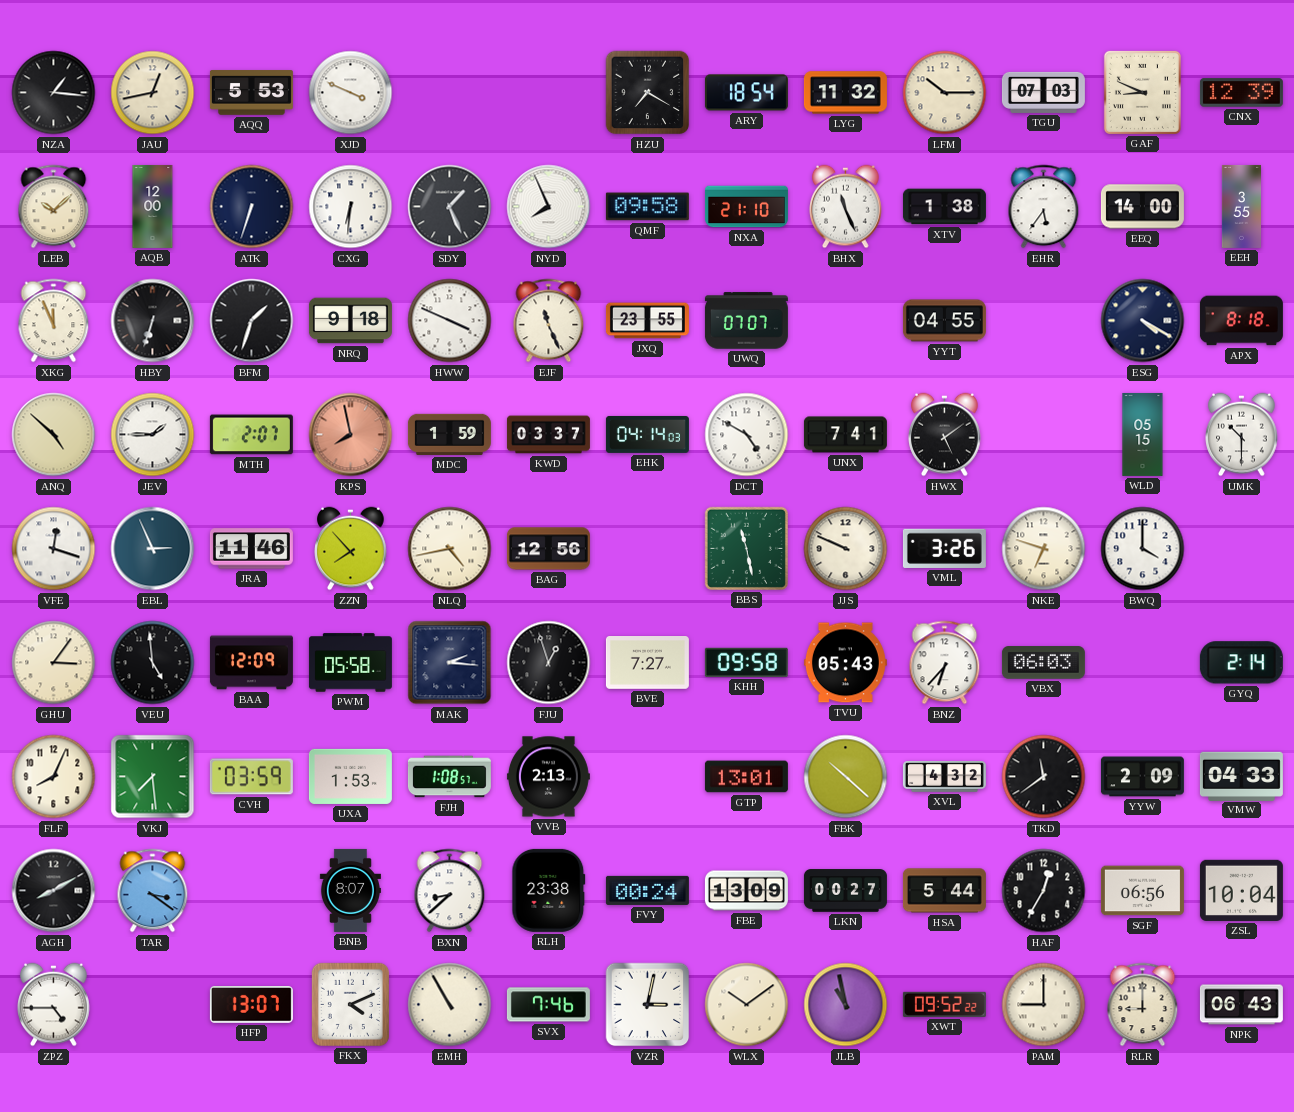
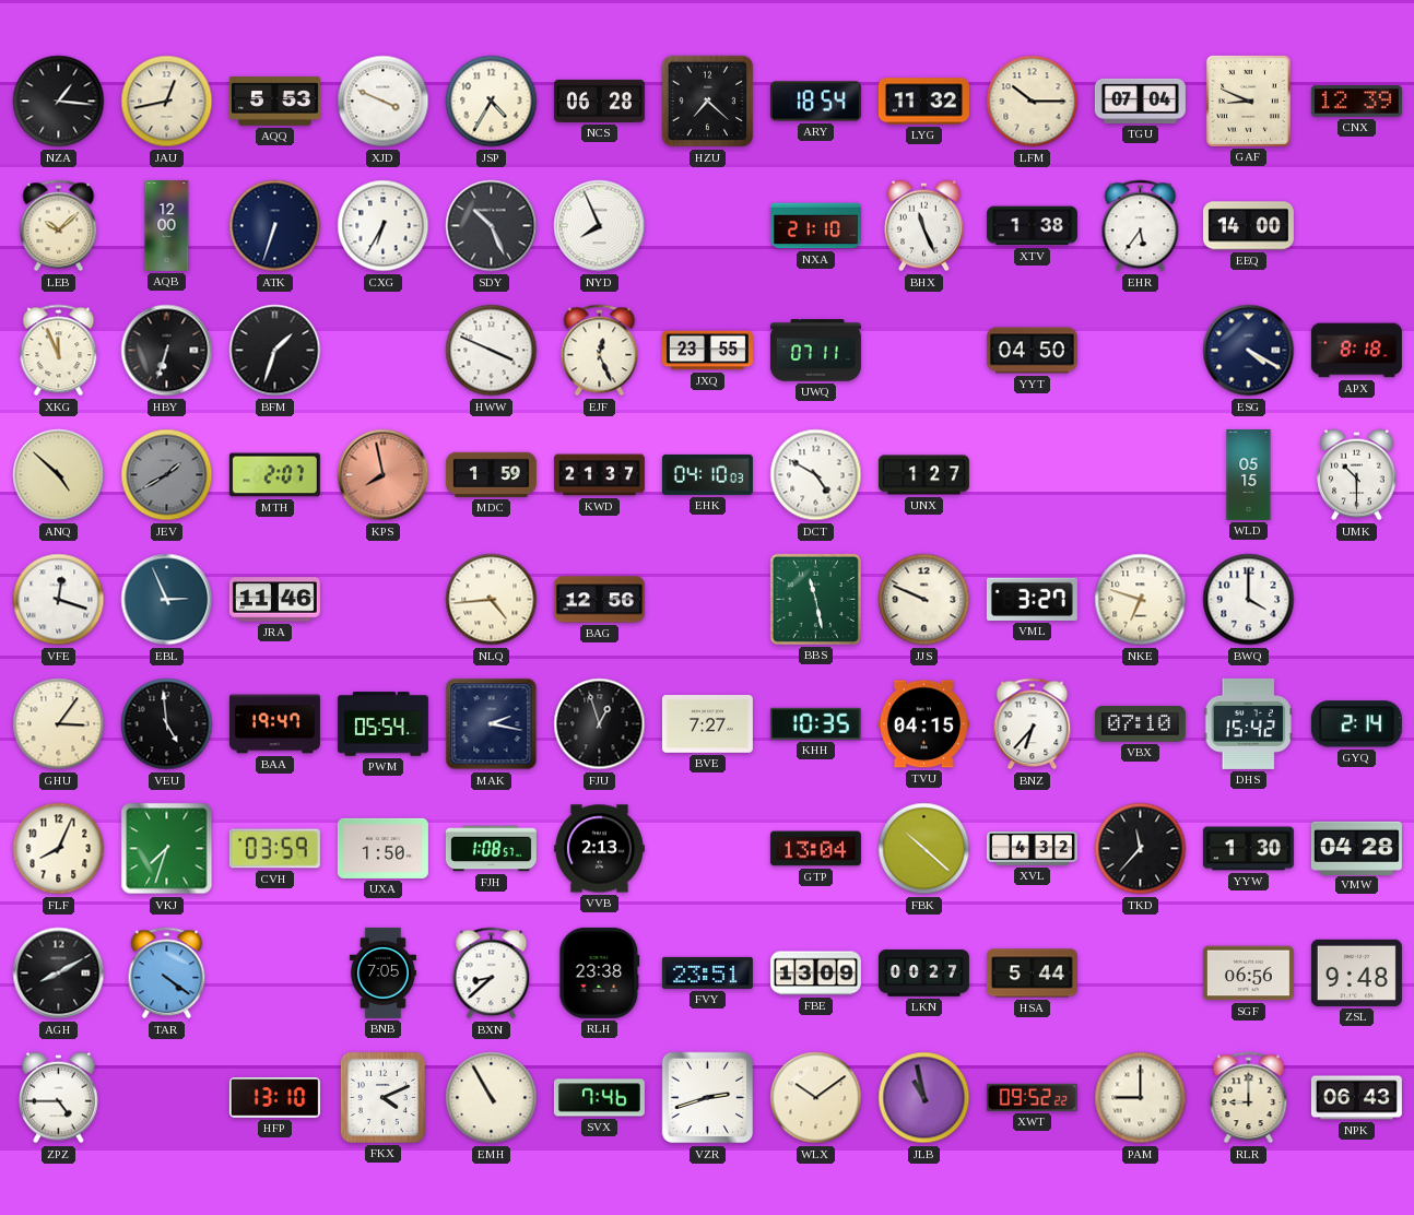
JSP: none -> 4:35 (492, 102)
NCS: none -> 06:28 (599, 101)
HZU: 7:20 -> 7:22 (708, 102)
TGU: 07:03 -> 07:04 (1140, 101)
CXG: 6:31 -> 6:35 (384, 226)
SDY: 1:26 -> 10:26 (492, 226)
QMF: 09:58 -> none (647, 207)
EEH: 3:55 -> none (1241, 206)
NRQ: 9:18 -> none (350, 321)
EJF: 11:26 -> 12:26 (600, 351)
UWQ: 07:07 -> 07:11 (815, 351)
YYT: 04:55 -> 04:50 (1032, 351)
JEV: 1:45 -> 1:40 (167, 475)
JEV dial: white -> grey (167, 475)
KWD: 03:37 -> 21:37 (599, 475)
EHK: 04:14 -> 04:10 (707, 475)
UNX: 7:41 -> 1:27 (923, 475)
HWX: 5:09 -> none (945, 435)
ZZN: 7:53 -> none (351, 549)
NLQ: 4:43 -> 4:44 (492, 600)
VML: 3:26 -> 3:27 (1032, 599)
BAA: 12:09 -> 19:47 (274, 724)
PWM: 05:58 -> 05:54 (382, 724)
MAK: 2:16 -> 2:17 (492, 724)
KHH: 09:58 -> 10:35 (815, 723)
TVU: 05:43 -> 04:15 (923, 724)
VBX: 06:03 -> 07:10 (1140, 724)
DHS: none -> 15:42 (1248, 723)
VKJ: 7:29 -> 7:33 (167, 849)
UXA: 1:53 -> 1:50 (382, 848)
GTP: 13:01 -> 13:04 (815, 849)
TKD: 11:39 -> 11:37 (1141, 849)
YYW: 2:09 -> 1:30 (1248, 849)
VMW: 04:33 -> 04:28 (1356, 848)
TAR: 3:21 -> 4:21 (167, 974)
BNB: 8:07 -> 7:05 (382, 972)
FVY: 00:24 -> 23:51 (707, 972)
HAF: 12:35 -> none (1044, 891)
ZSL: 10:04 -> 9:48 (1356, 972)
HFP: 13:07 -> 13:10 (274, 1098)
VZR: 3:02 -> 2:42 (708, 1098)
